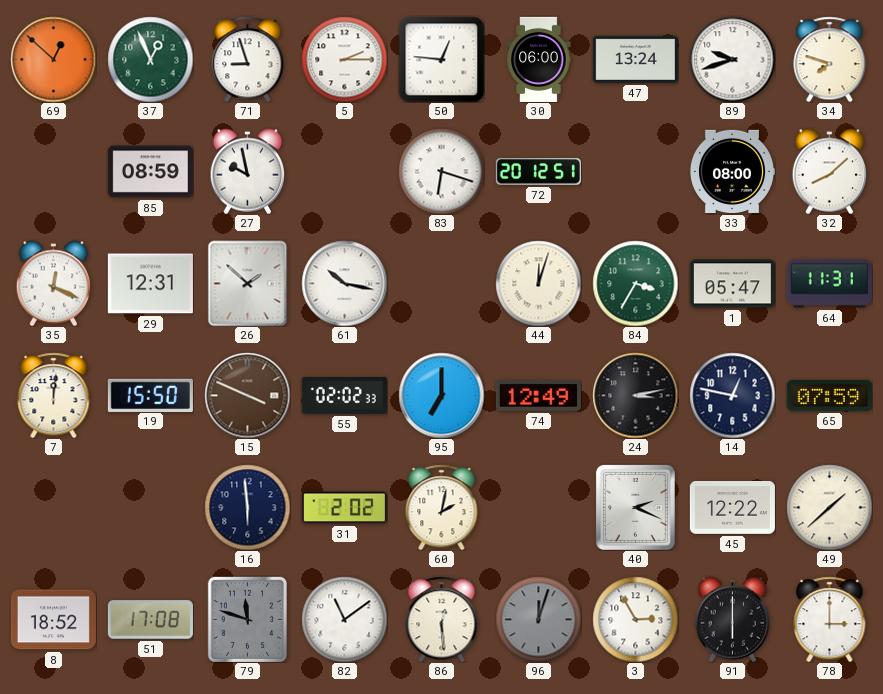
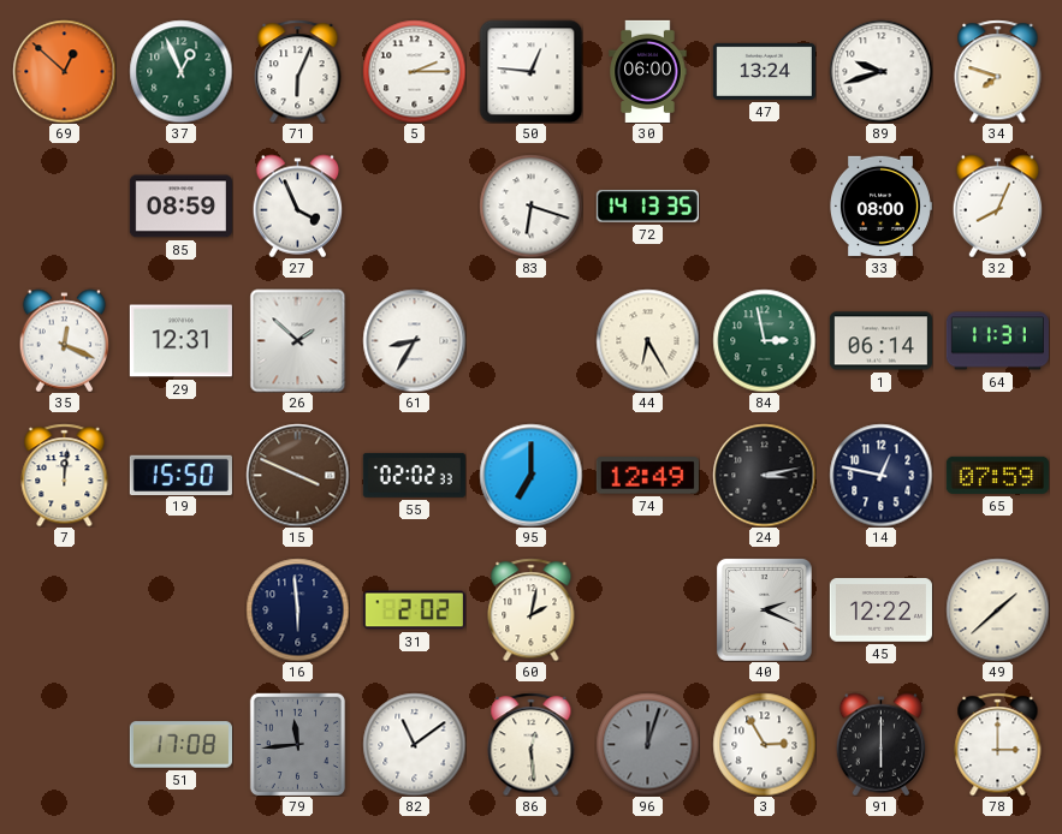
71: 8:57 -> 6:04 (298, 71)
27: 9:58 -> 3:56 (298, 205)
72: 20:12 -> 14:13 (647, 207)
32: 8:08 -> 8:04 (998, 205)
61: 10:17 -> 8:35 (414, 340)
44: 12:03 -> 6:25 (647, 340)
84: 3:35 -> 2:58 (764, 340)
1: 05:47 -> 06:14 (880, 341)
8: 18:52 -> none (53, 620)
79: 11:48 -> 11:44 (297, 744)
